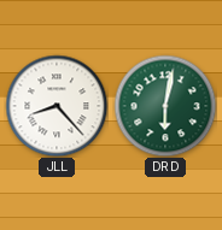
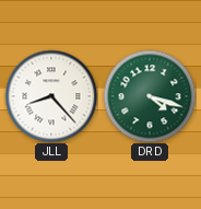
DRD: 6:02 -> 4:18 (150, 96)
